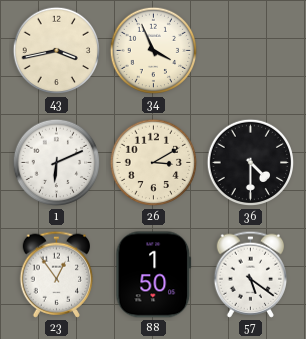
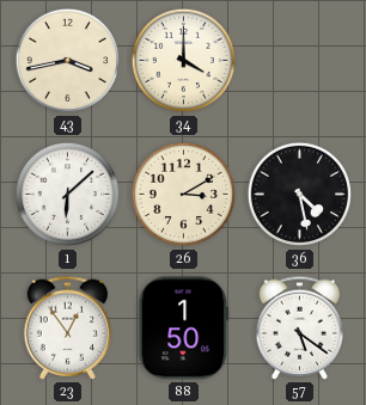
34: 3:56 -> 4:00 (184, 61)
1: 6:11 -> 6:08 (68, 195)
36: 4:30 -> 4:28 (300, 195)
